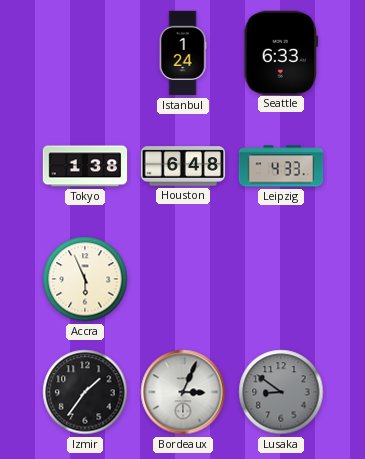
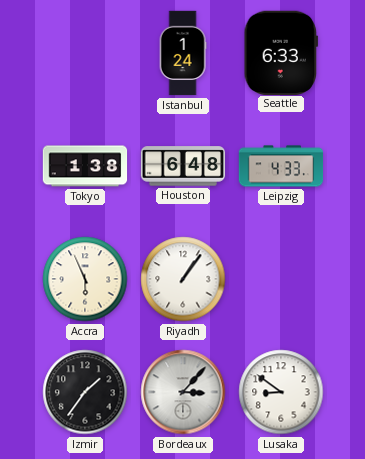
Riyadh: none -> 1:06 (183, 279)
Bordeaux: 3:04 -> 3:07 (183, 392)
Lusaka dial: grey -> white (281, 392)
